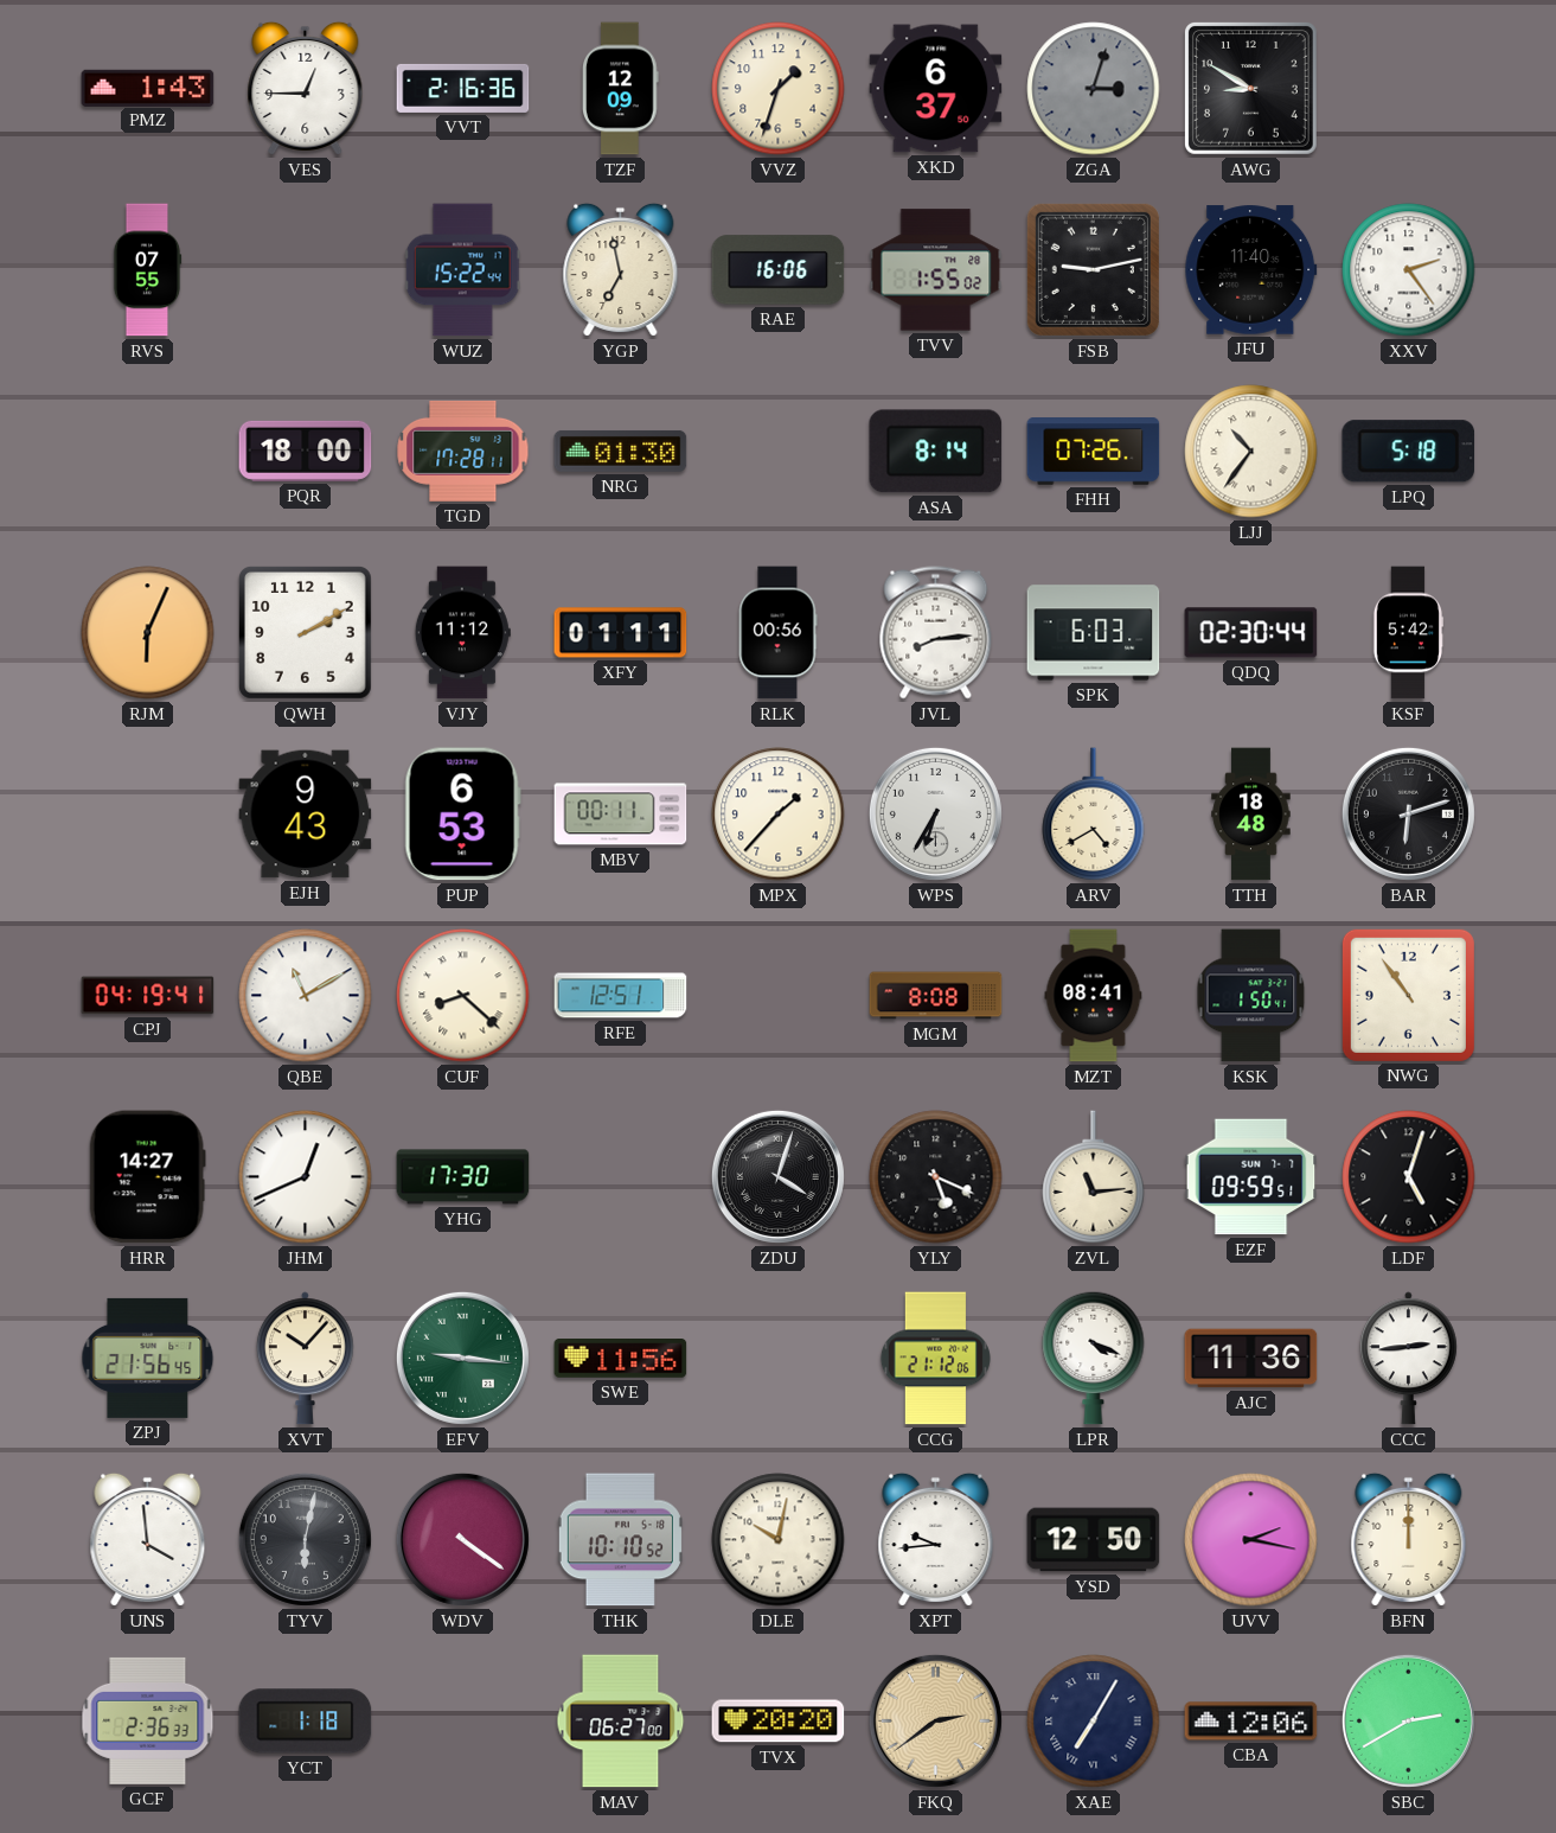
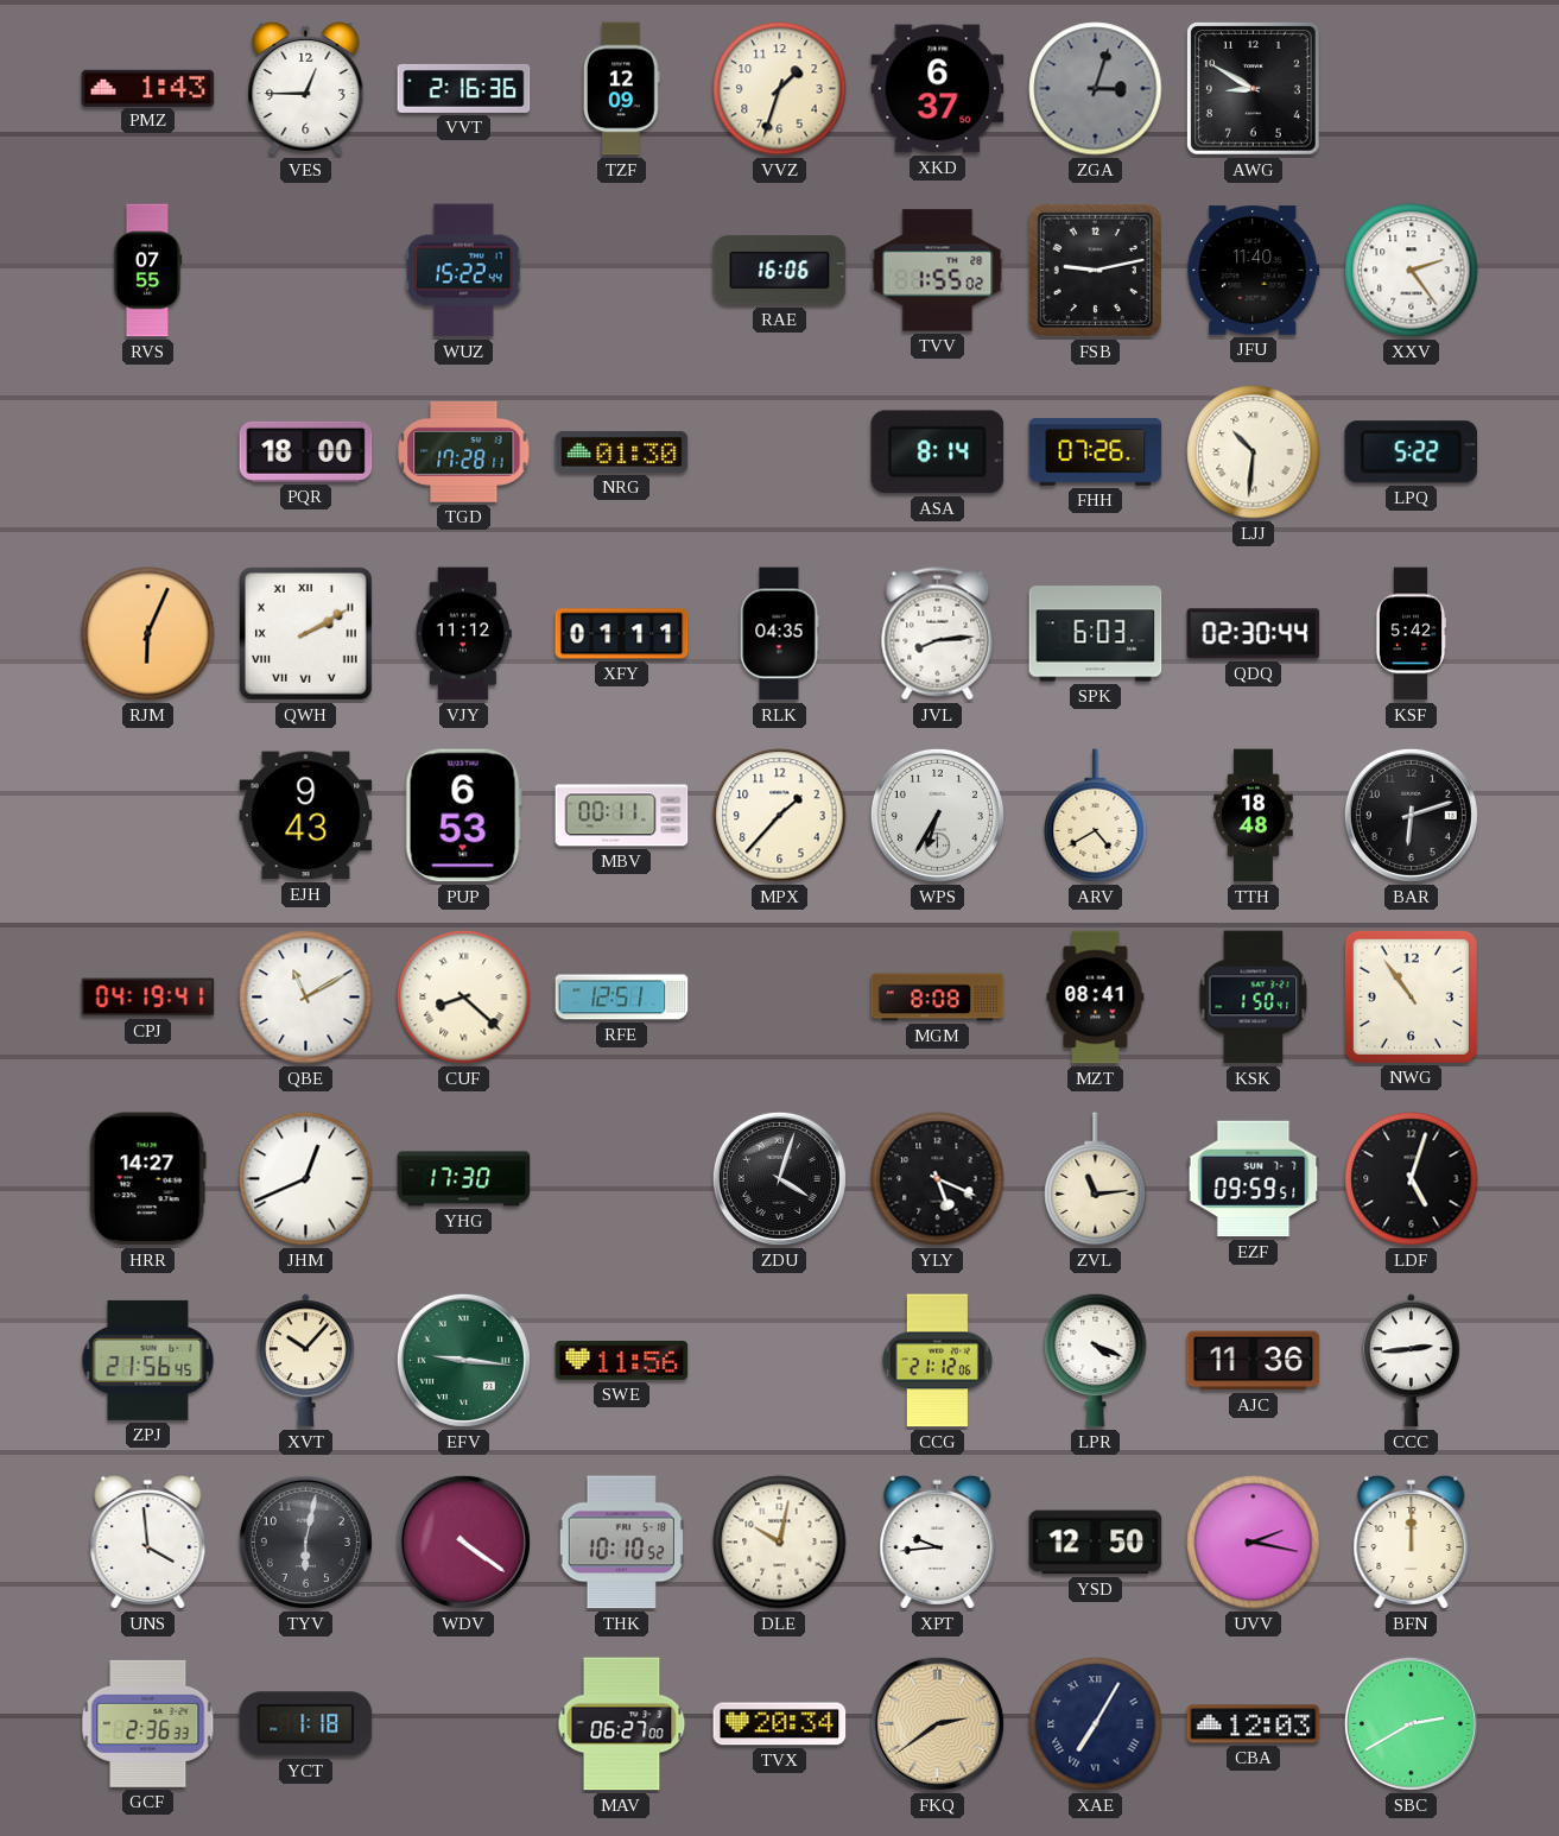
YGP: 6:58 -> none (621, 269)
LJJ: 10:36 -> 10:31 (1254, 452)
LPQ: 5:18 -> 5:22 (1412, 452)
QWH numerals: Arabic -> Roman (305, 633)
RLK: 00:56 -> 04:35 (779, 634)
TVX: 20:20 -> 20:34 (780, 1724)
CBA: 12:06 -> 12:03 (1254, 1724)
